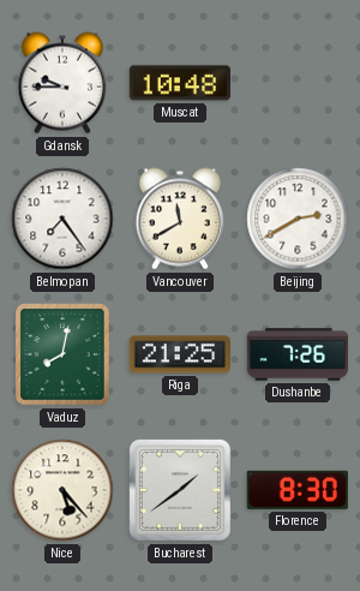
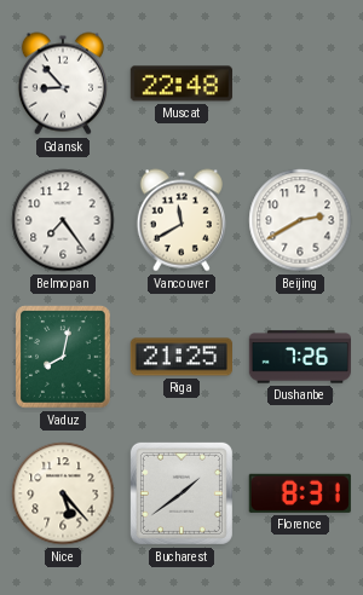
Gdansk: 9:45 -> 8:53 (63, 83)
Muscat: 10:48 -> 22:48 (181, 83)
Florence: 8:30 -> 8:31 (300, 493)
